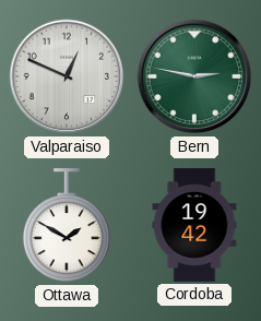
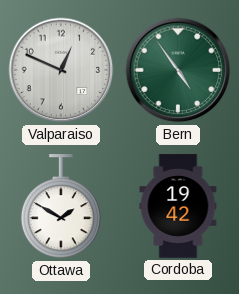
Bern: 2:47 -> 4:54 (178, 70)
